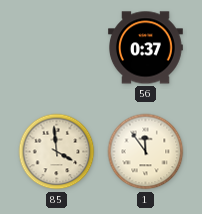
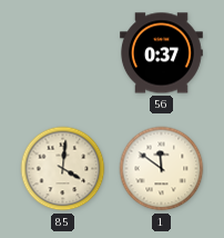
85: 3:59 -> 4:01 (63, 169)
1: 11:54 -> 11:51 (162, 169)
